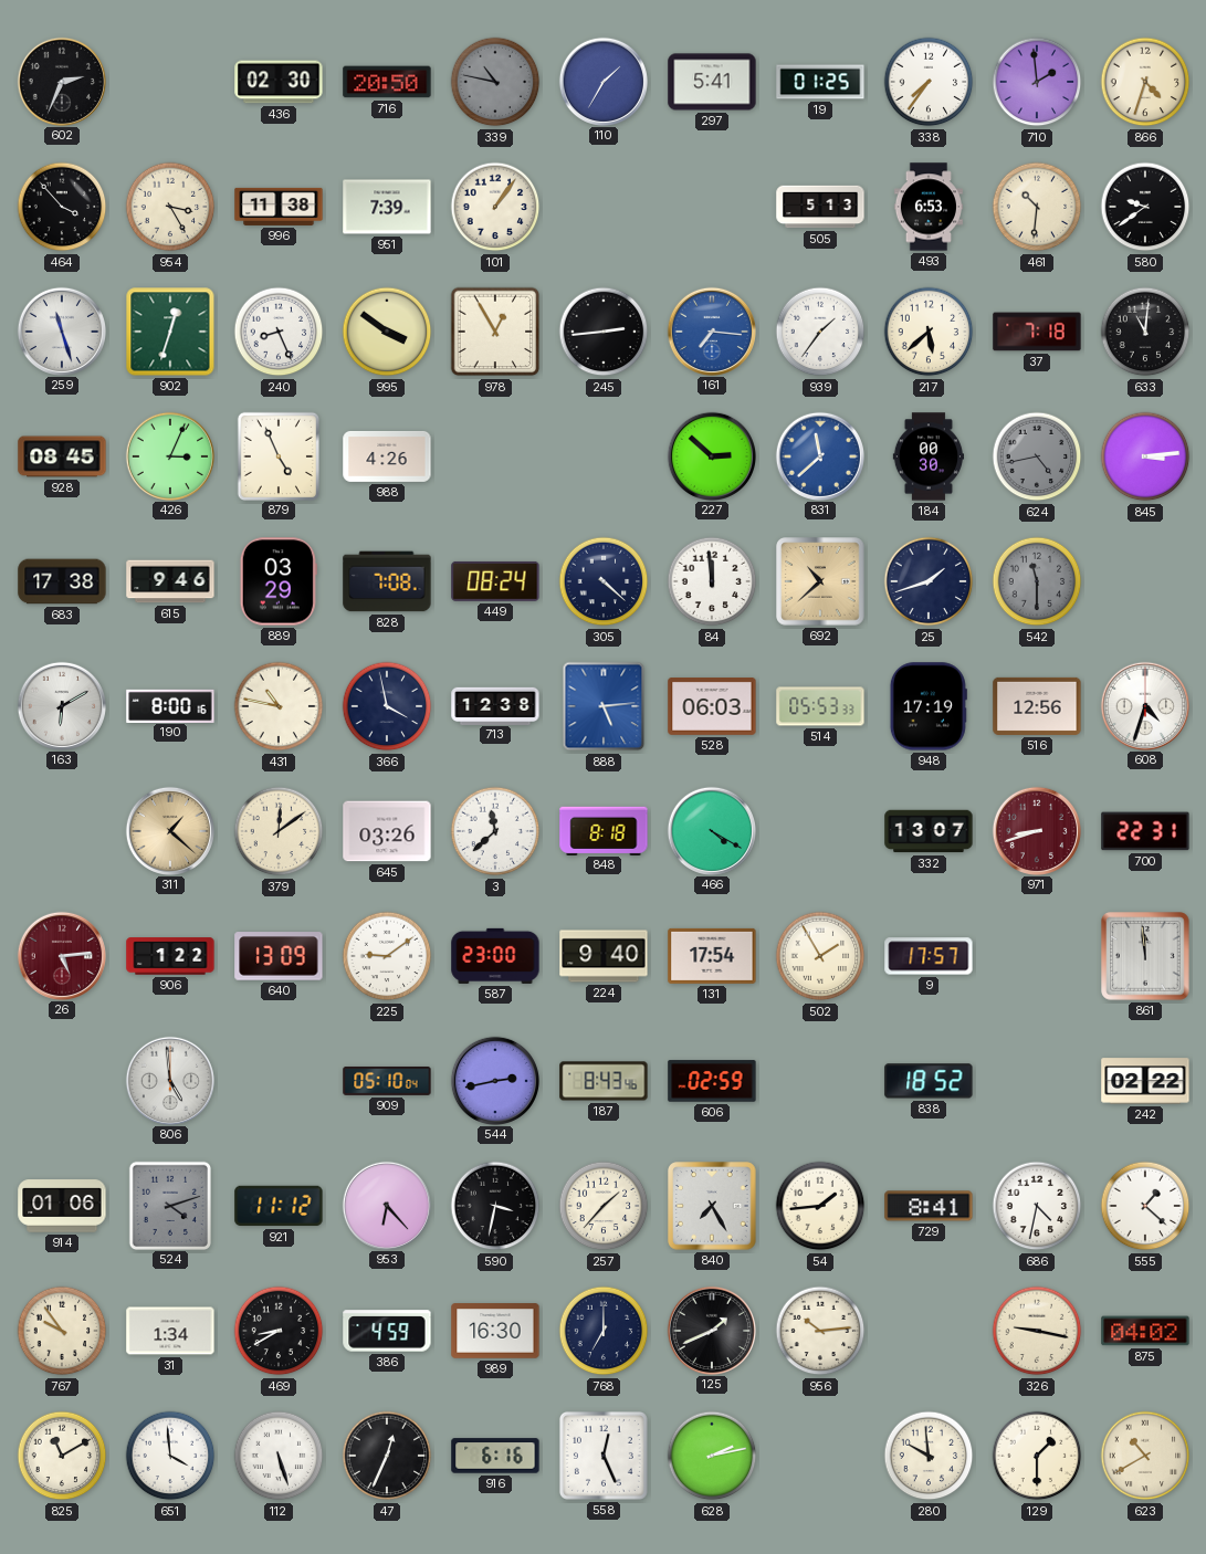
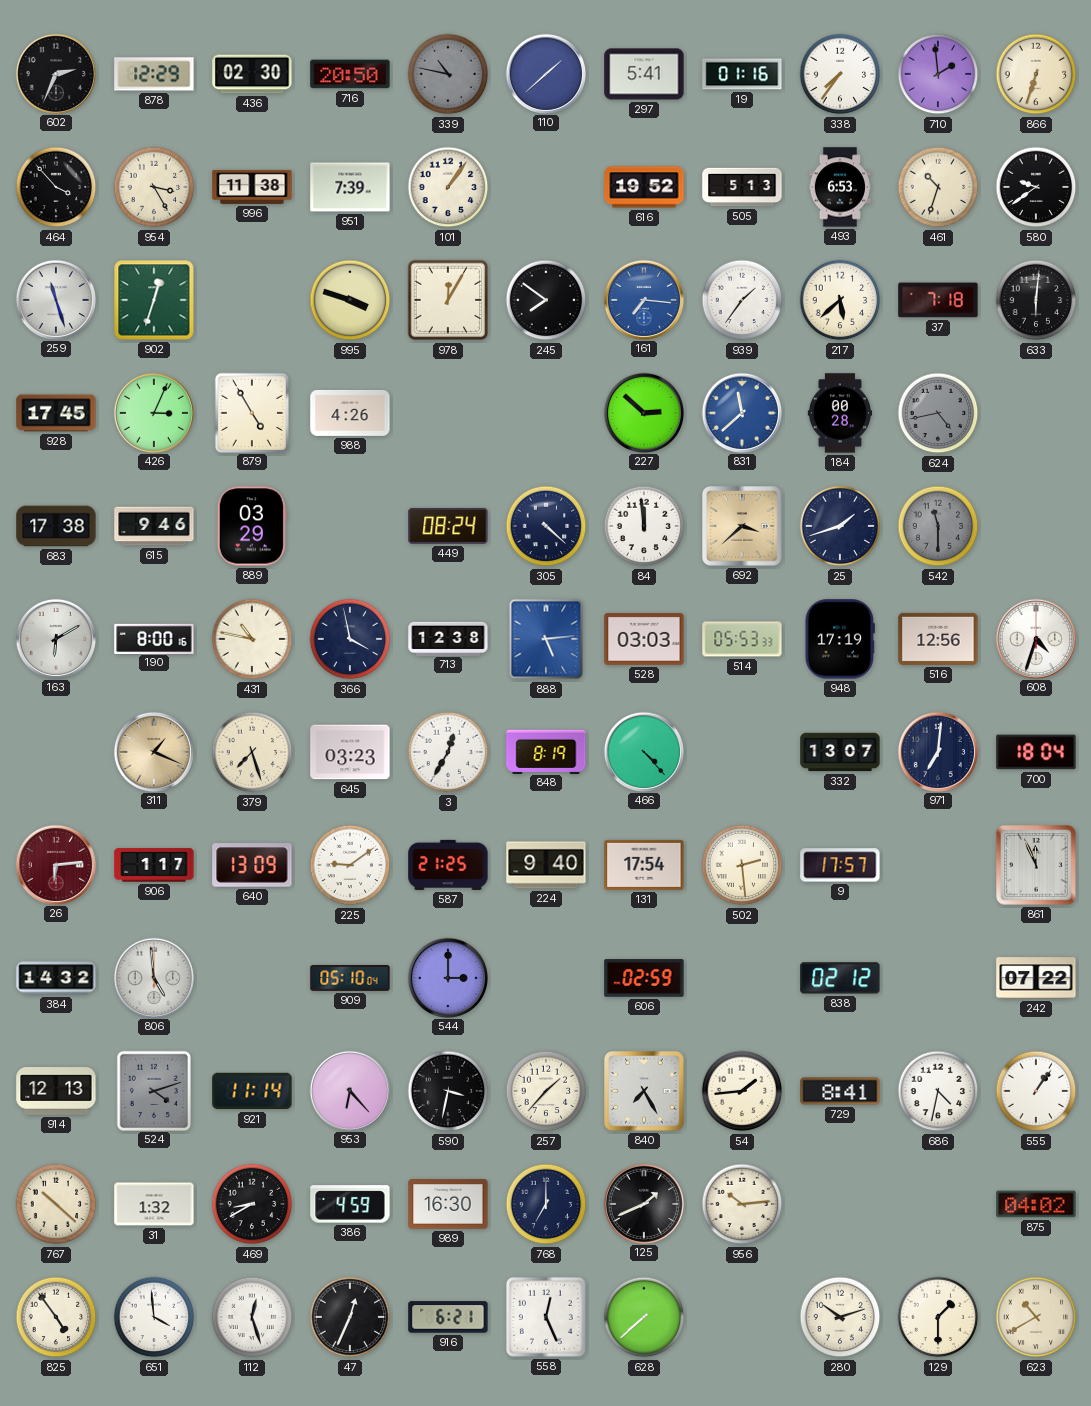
878: none -> 12:29 (154, 74)
110: 1:35 -> 1:38 (545, 73)
19: 01:25 -> 01:16 (742, 74)
866: 4:33 -> 6:33 (1036, 74)
616: none -> 19:52 (644, 187)
461: 10:31 -> 10:33 (938, 187)
240: 8:26 -> none (279, 332)
995: 3:51 -> 3:48 (350, 300)
978: 12:55 -> 12:05 (448, 300)
245: 2:44 -> 7:51 (546, 300)
633: 11:01 -> 6:01 (1036, 300)
928: 08:45 -> 17:45 (56, 413)
879: 4:56 -> 4:55 (251, 412)
184: 00:30 -> 00:28 (839, 413)
845: 3:14 -> none (1145, 456)
828: 7:08 -> none (387, 581)
692: 10:38 -> 3:38 (742, 526)
528: 06:03 -> 03:03 (644, 640)
311: 1:22 -> 1:19 (153, 751)
379: 12:09 -> 7:27 (252, 752)
645: 03:26 -> 03:23 (350, 752)
3: 11:38 -> 12:35 (448, 752)
848: 8:18 -> 8:19 (546, 751)
466: 4:20 -> 4:23 (643, 751)
971: 8:42 -> 7:01 (937, 751)
971 dial: burgundy -> navy (937, 751)
700: 22:31 -> 18:04 (1036, 752)
26: 5:14 -> 6:14 (55, 864)
906: 1:22 -> 1:17 (154, 865)
587: 23:00 -> 21:25 (448, 865)
502: 1:55 -> 2:29 (742, 865)
861: 11:59 -> 11:56 (1036, 865)
384: none -> 14:32 (56, 978)
544: 2:43 -> 3:00 (447, 977)
187: 8:43 -> none (604, 1081)
838: 18:52 -> 02:12 (840, 978)
242: 02:22 -> 07:22 (1036, 978)
914: 01:06 -> 12:13 (56, 1091)
921: 11:12 -> 11:14 (252, 1091)
555: 1:22 -> 1:06 (1036, 1091)
767: 9:54 -> 10:22 (56, 1204)
31: 1:34 -> 1:32 (154, 1204)
326: 9:17 -> none (1037, 1331)
825: 11:10 -> 4:54 (56, 1317)
112: 5:27 -> 12:27 (252, 1317)
916: 6:16 -> 6:21 (448, 1317)
628: 2:13 -> 7:38 (644, 1317)
280: 9:59 -> 10:12 (840, 1317)
